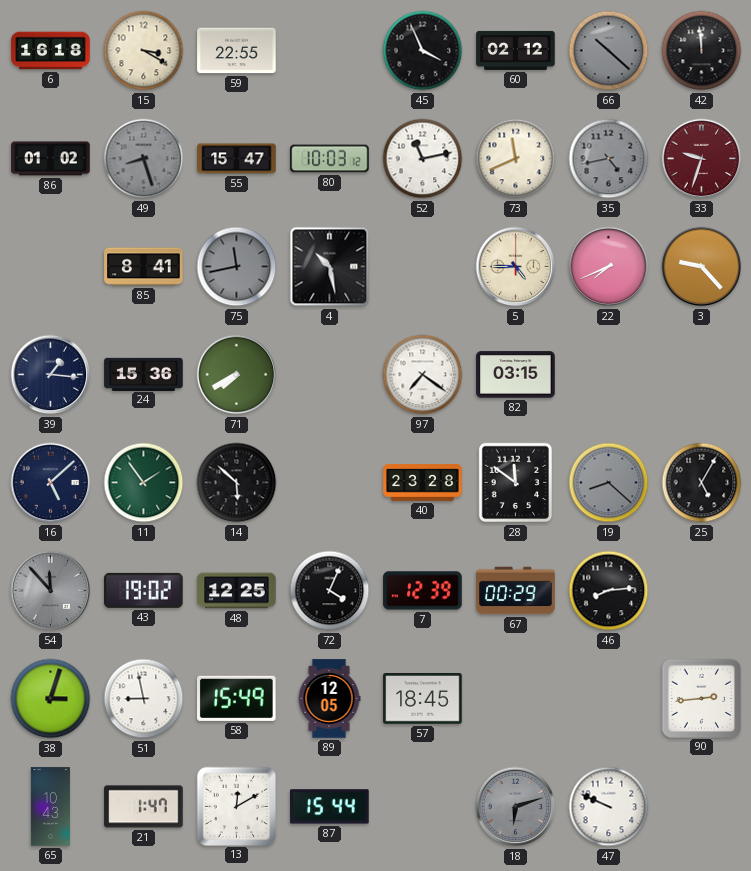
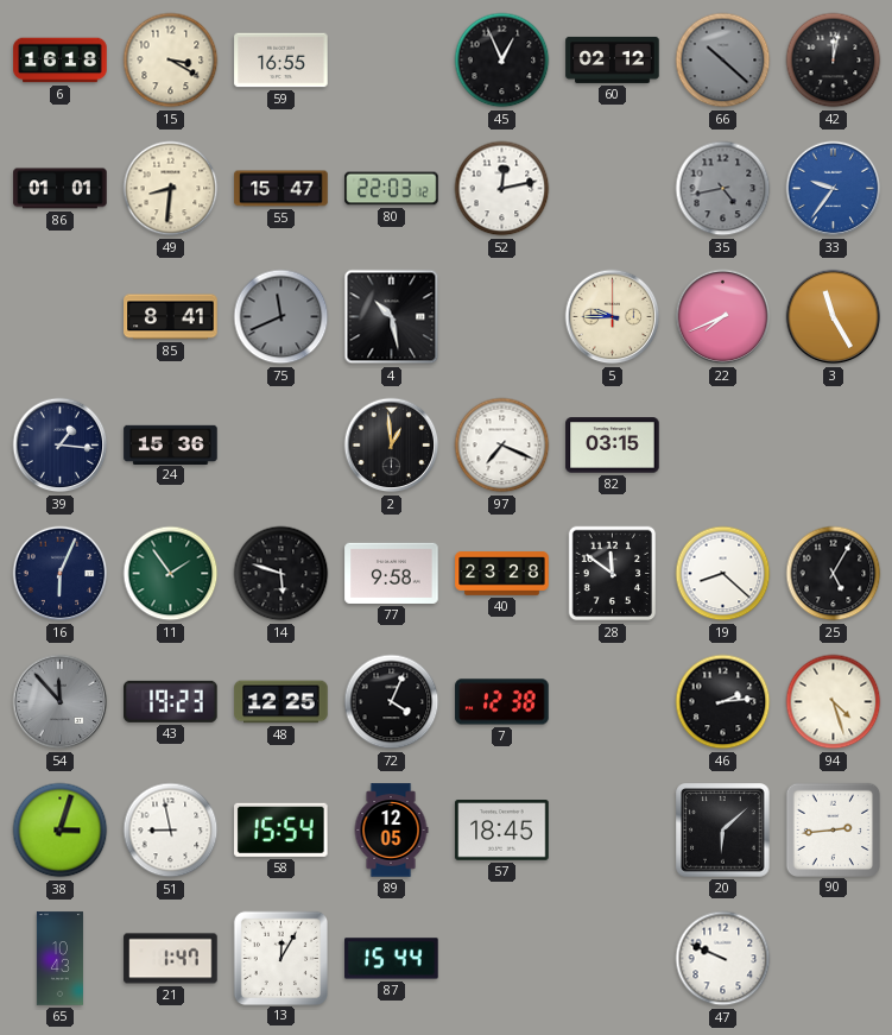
59: 22:55 -> 16:55 (281, 61)
45: 3:56 -> 12:56 (502, 61)
42: 11:59 -> 12:02 (834, 61)
86: 01:02 -> 01:01 (61, 189)
49: 8:27 -> 8:31 (171, 189)
49 dial: grey -> cream (171, 189)
80: 10:03 -> 22:03 (392, 189)
52: 11:13 -> 12:13 (502, 189)
73: 11:41 -> none (516, 159)
33: 9:33 -> 9:36 (834, 189)
33 dial: burgundy -> blue (834, 189)
75: 11:43 -> 11:41 (281, 317)
5: 4:45 -> 9:45 (613, 317)
3: 9:23 -> 11:25 (834, 317)
71: 7:40 -> none (237, 375)
2: none -> 12:59 (392, 446)
97: 7:21 -> 7:19 (502, 446)
16: 5:08 -> 6:04 (61, 574)
14: 5:52 -> 5:48 (281, 574)
77: none -> 9:58 (392, 573)
19 dial: grey -> white (723, 574)
43: 19:02 -> 19:23 (171, 701)
7: 12:39 -> 12:38 (502, 702)
67: 00:29 -> none (516, 591)
46: 8:14 -> 2:14 (723, 702)
94: none -> 4:27 (834, 702)
58: 15:49 -> 15:54 (281, 829)
20: none -> 6:08 (723, 831)
13: 12:10 -> 12:05 (280, 958)
18: 6:12 -> none (516, 807)
